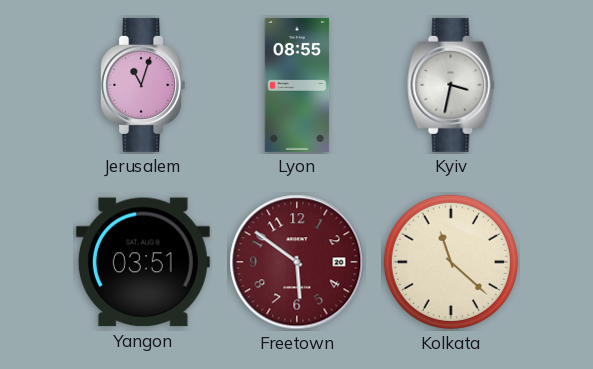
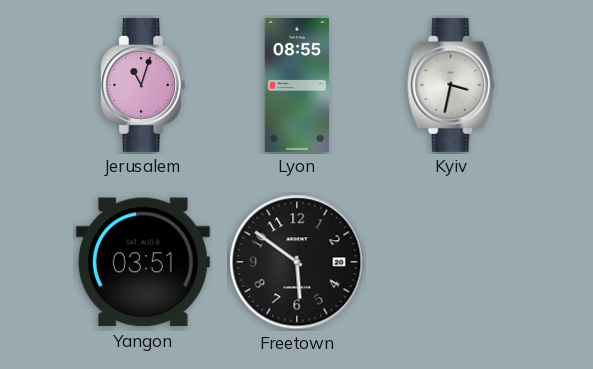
Freetown dial: burgundy -> black (297, 262)
Kolkata: 11:22 -> none (451, 262)
